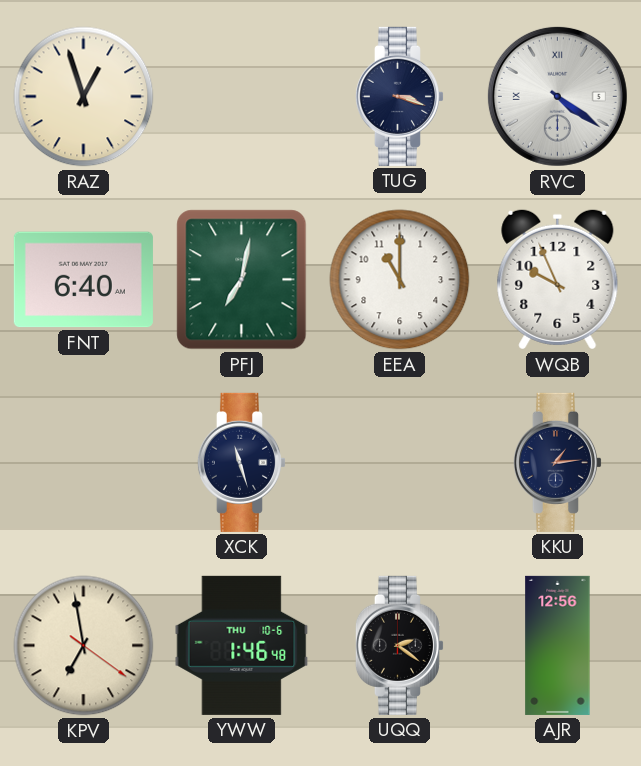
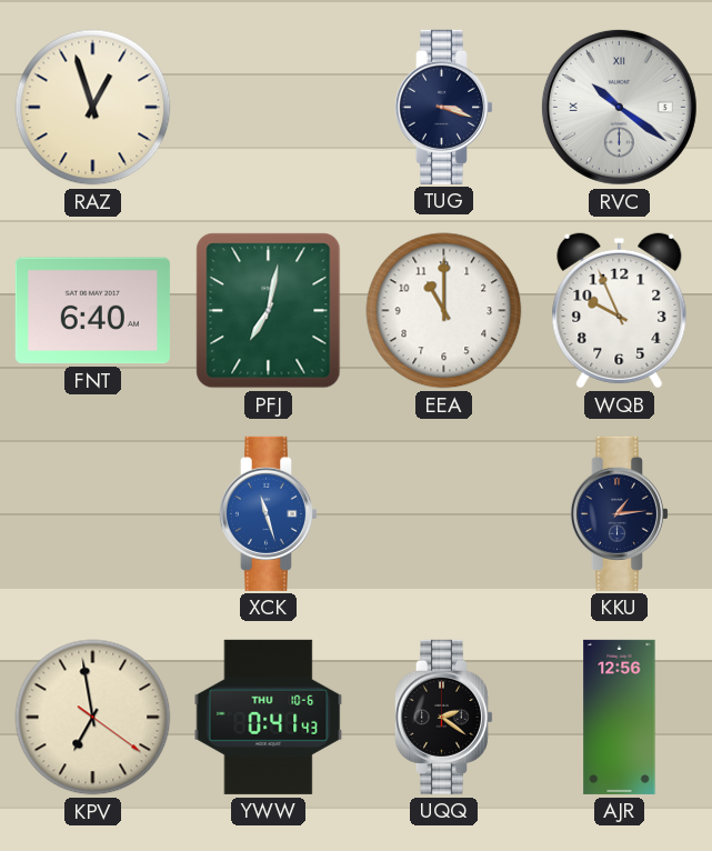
RVC: 4:21 -> 10:21 (619, 107)
XCK dial: navy -> blue (268, 513)
YWW: 1:46 -> 0:41 (269, 717)
